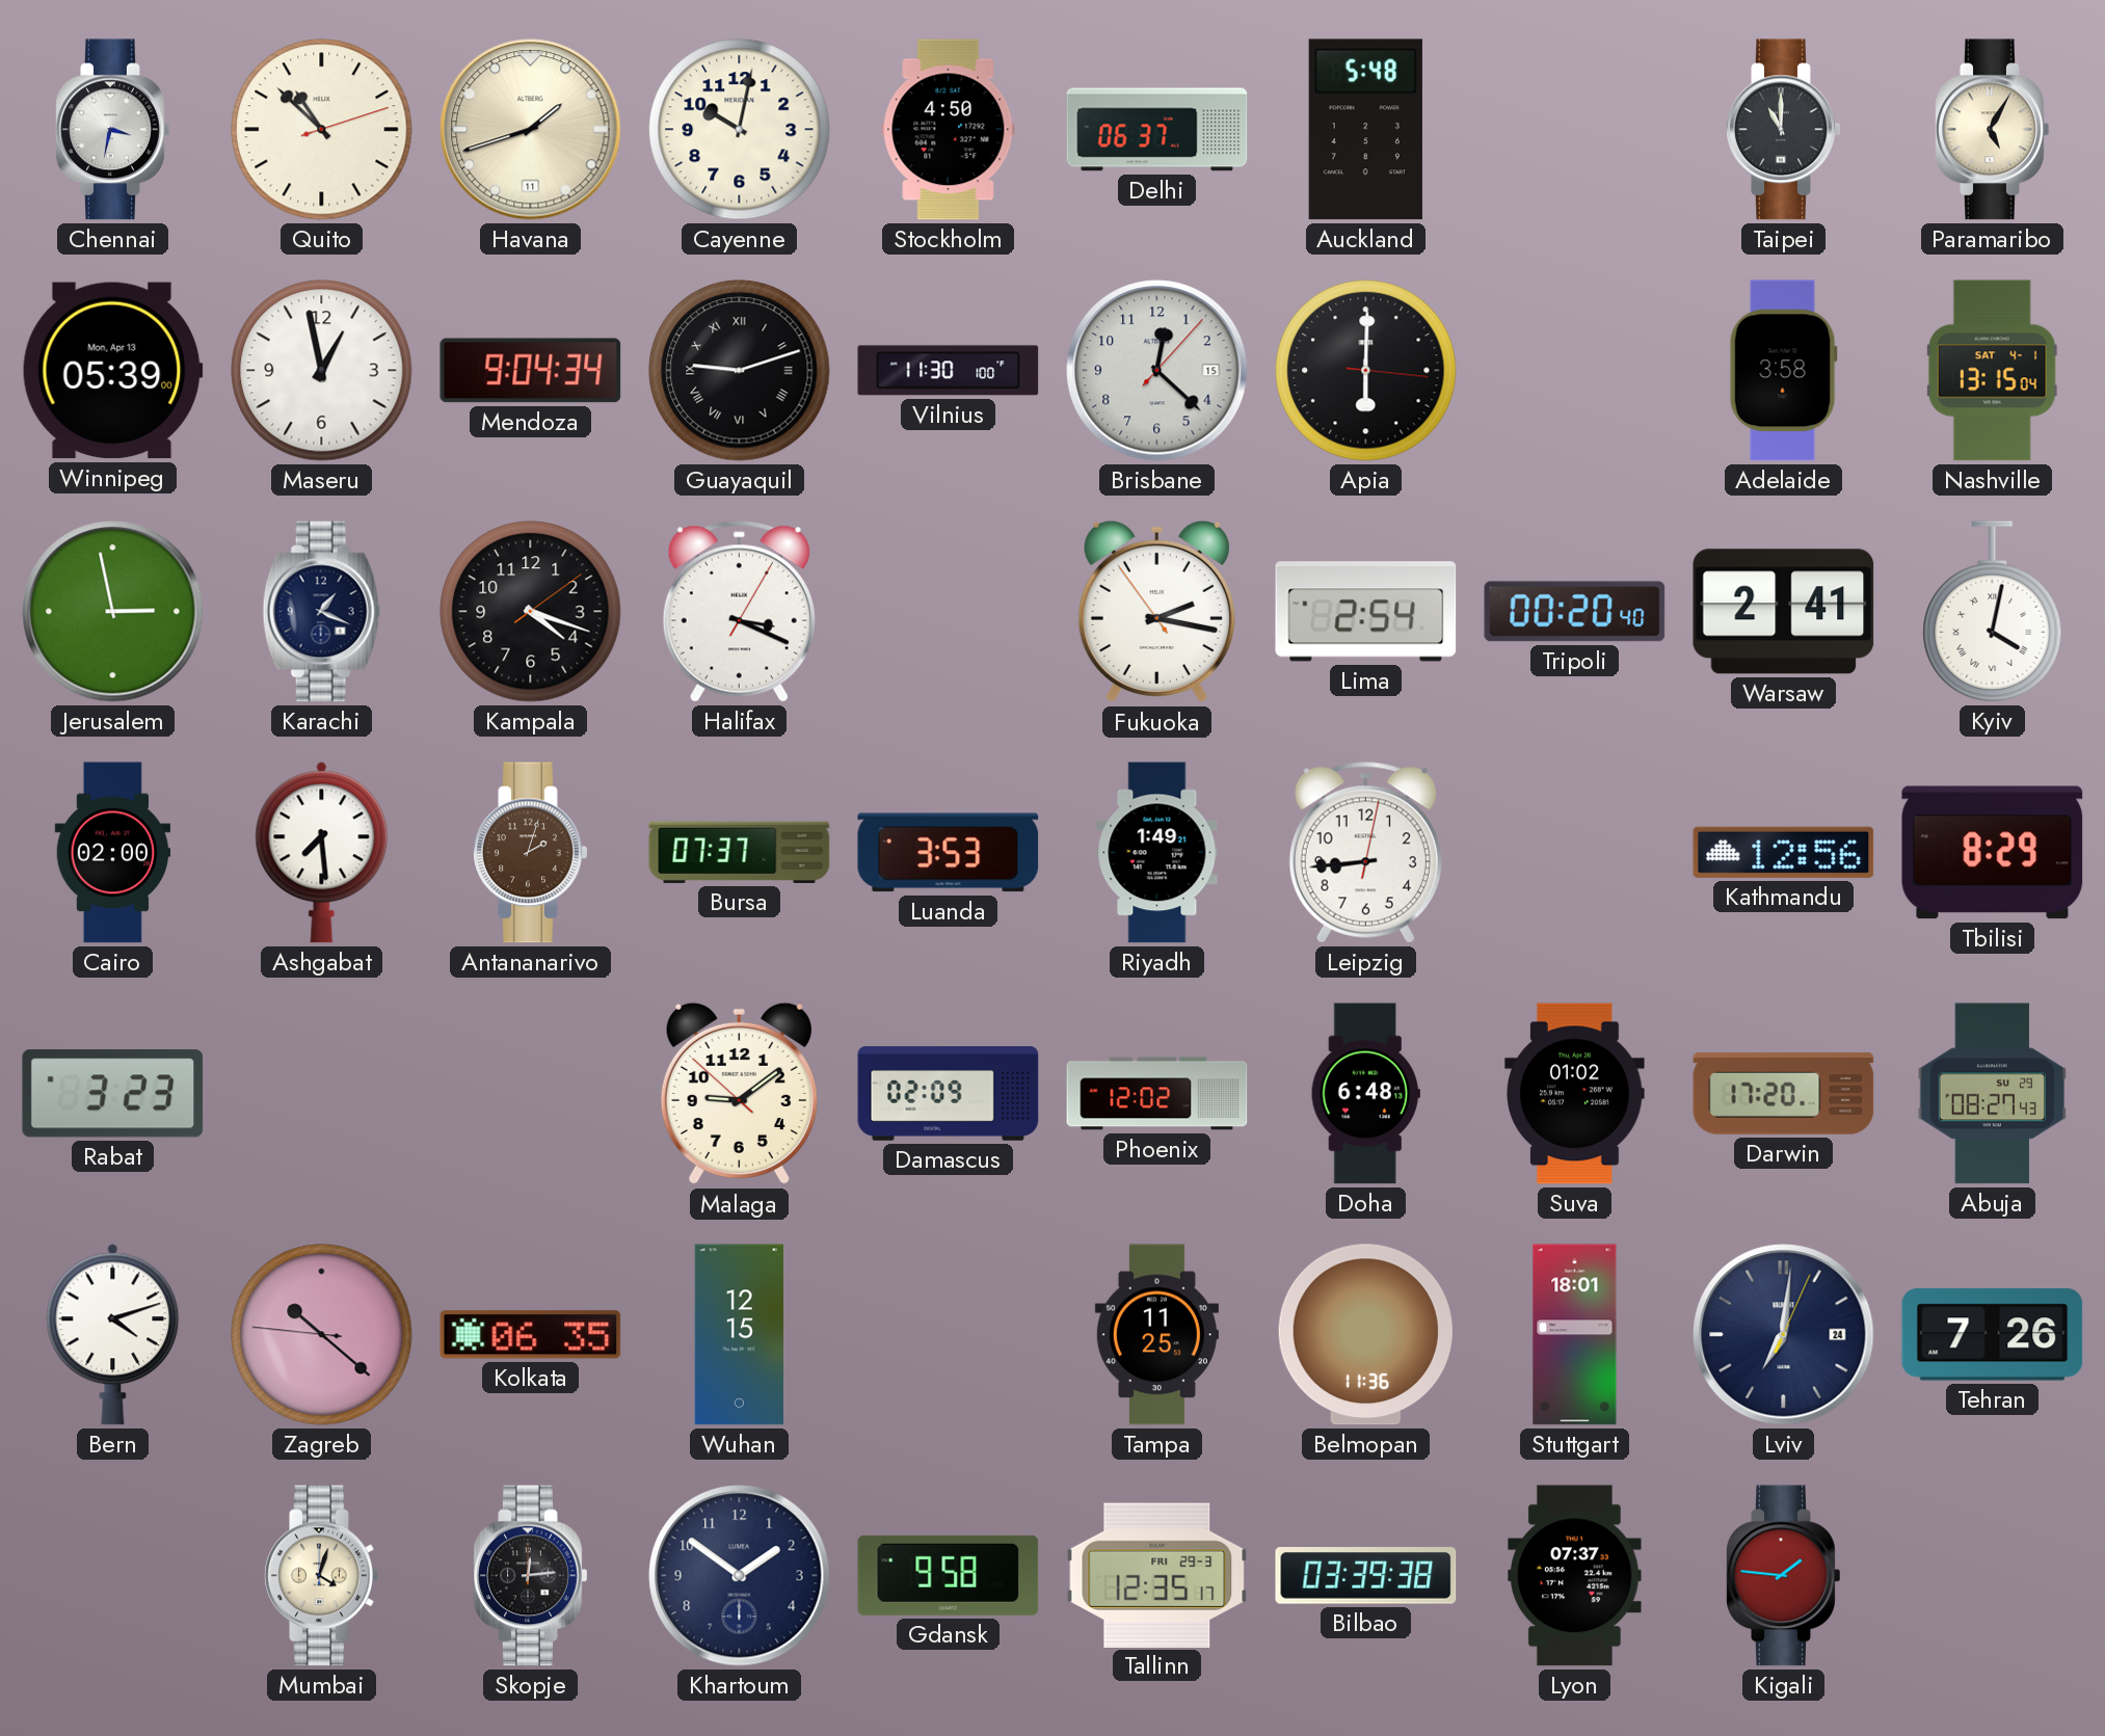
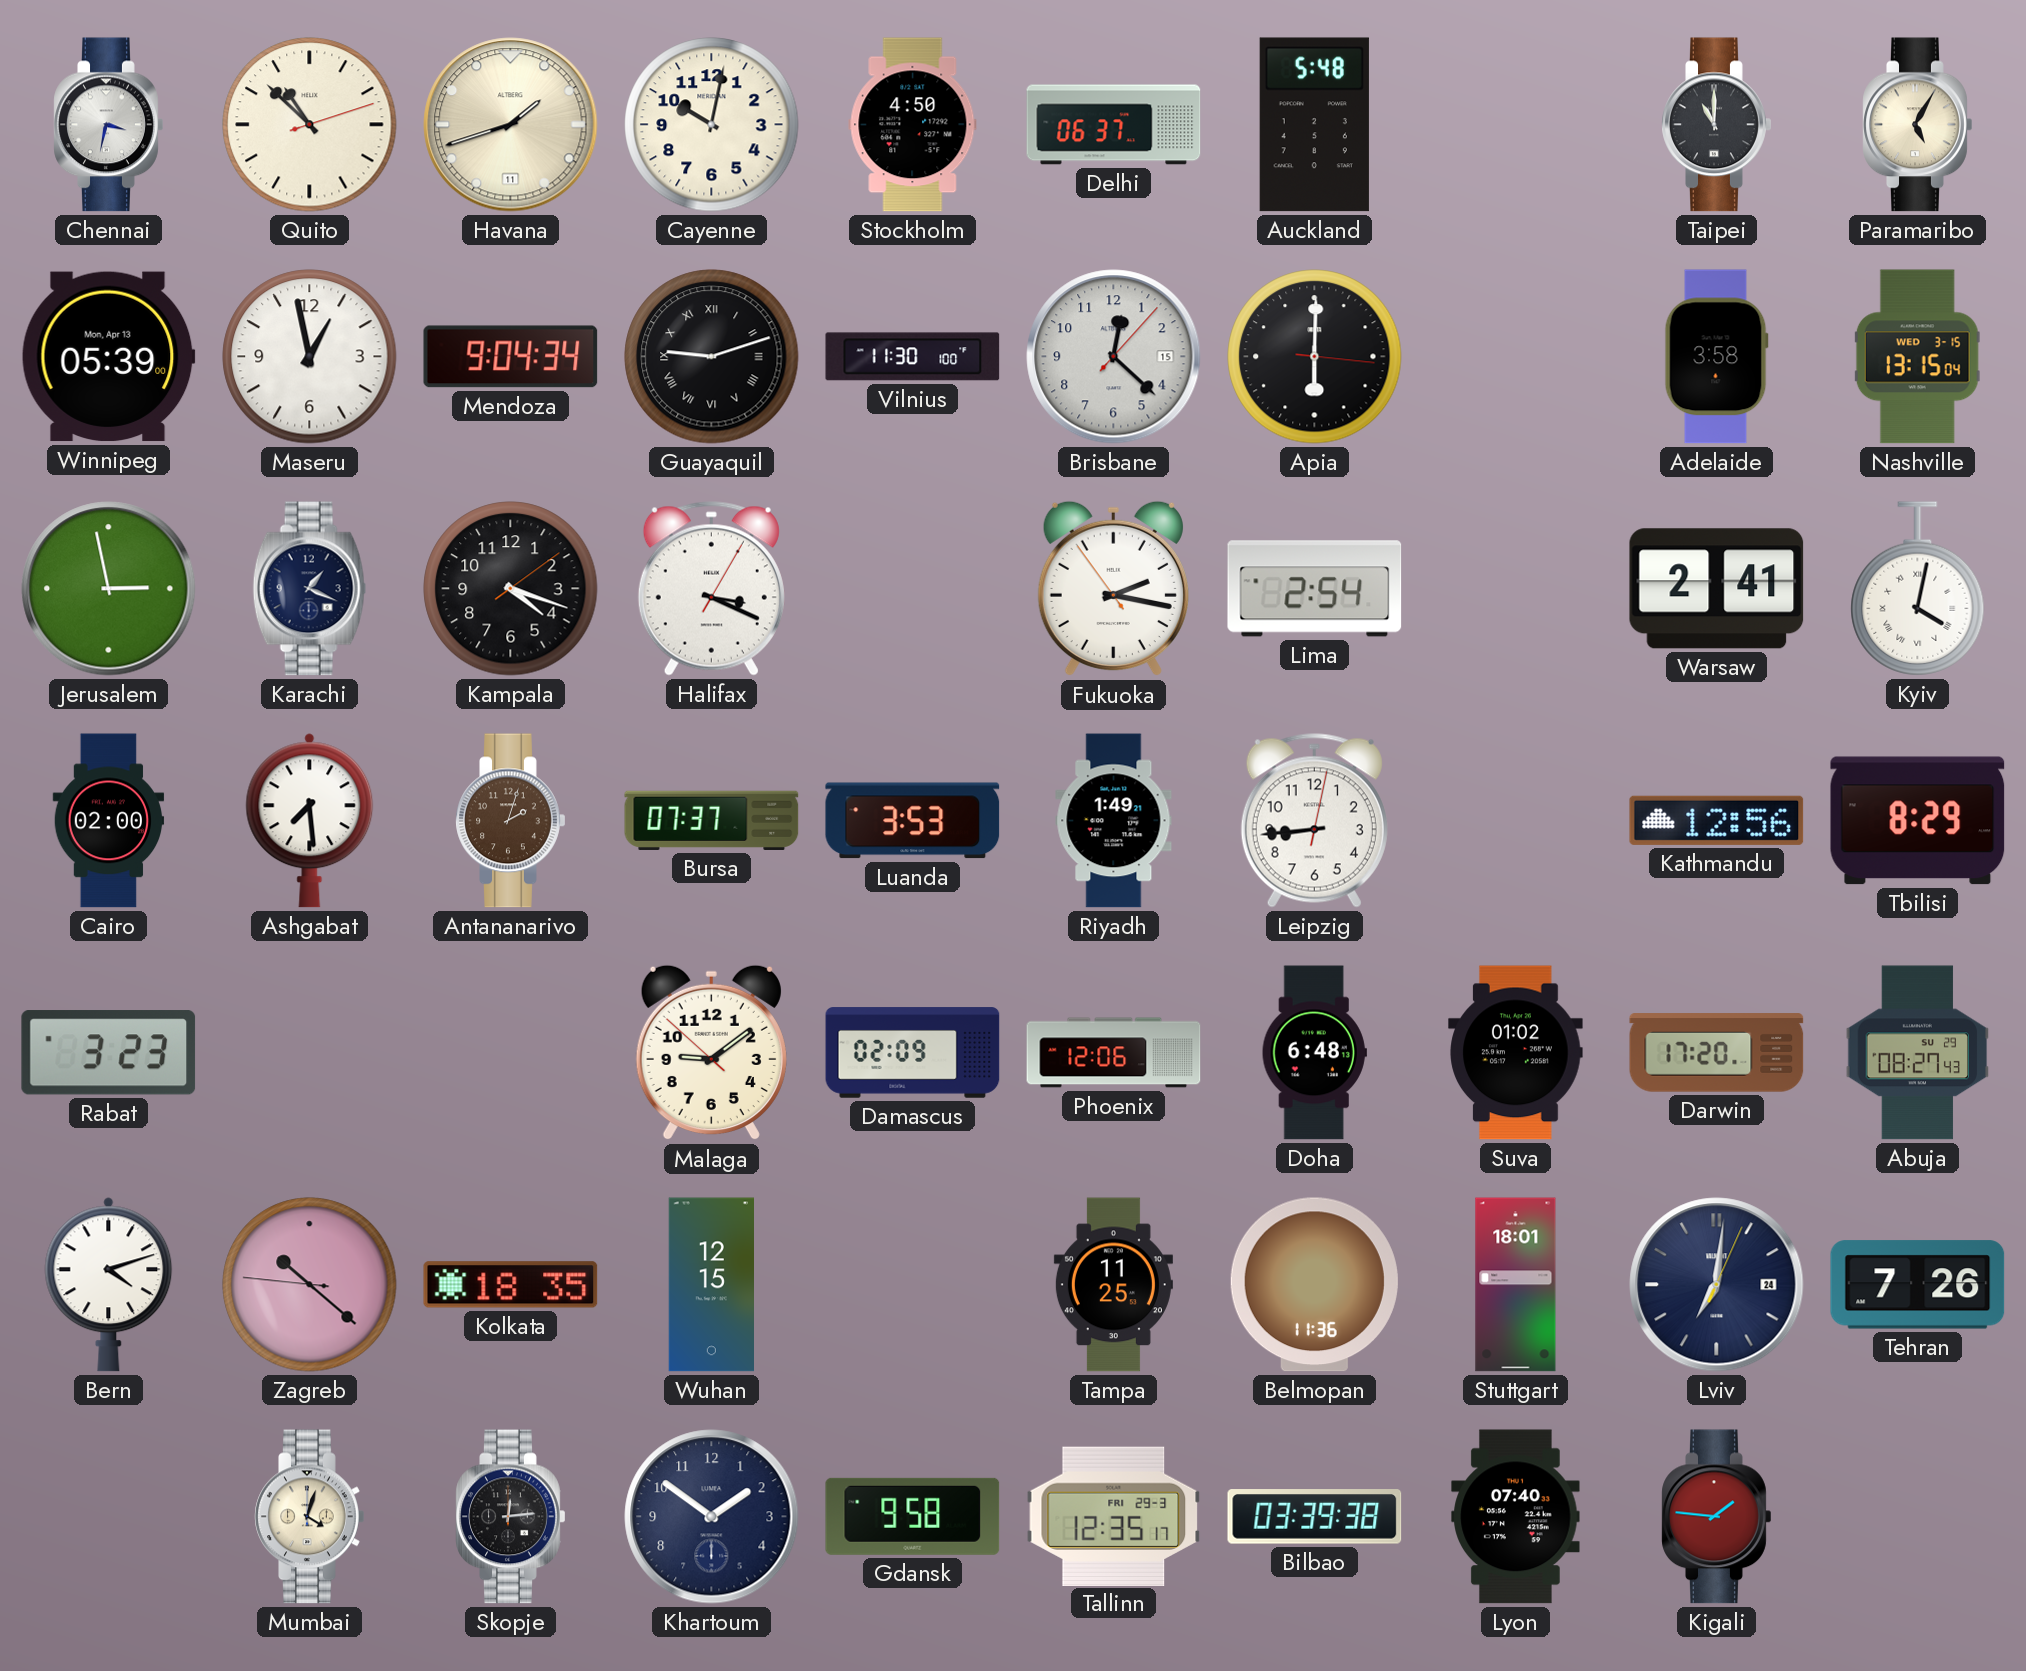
Nashville date: SAT 4-1 -> WED 3-15 (1917, 357)
Tripoli: 00:20 -> none (1575, 612)
Phoenix: 12:02 -> 12:06 (1114, 1053)
Kolkata: 06:35 -> 18:35 (511, 1285)
Lyon: 07:37 -> 07:40 (1516, 1517)
